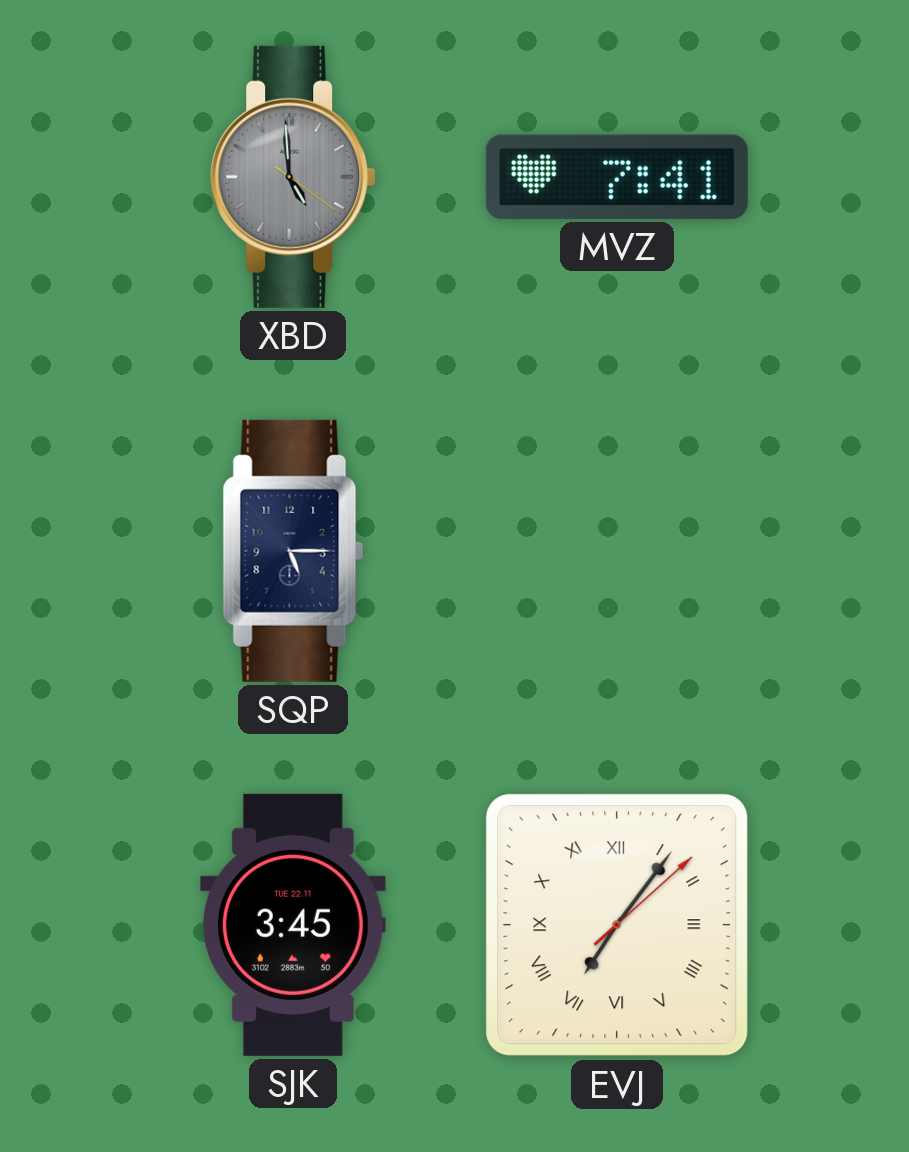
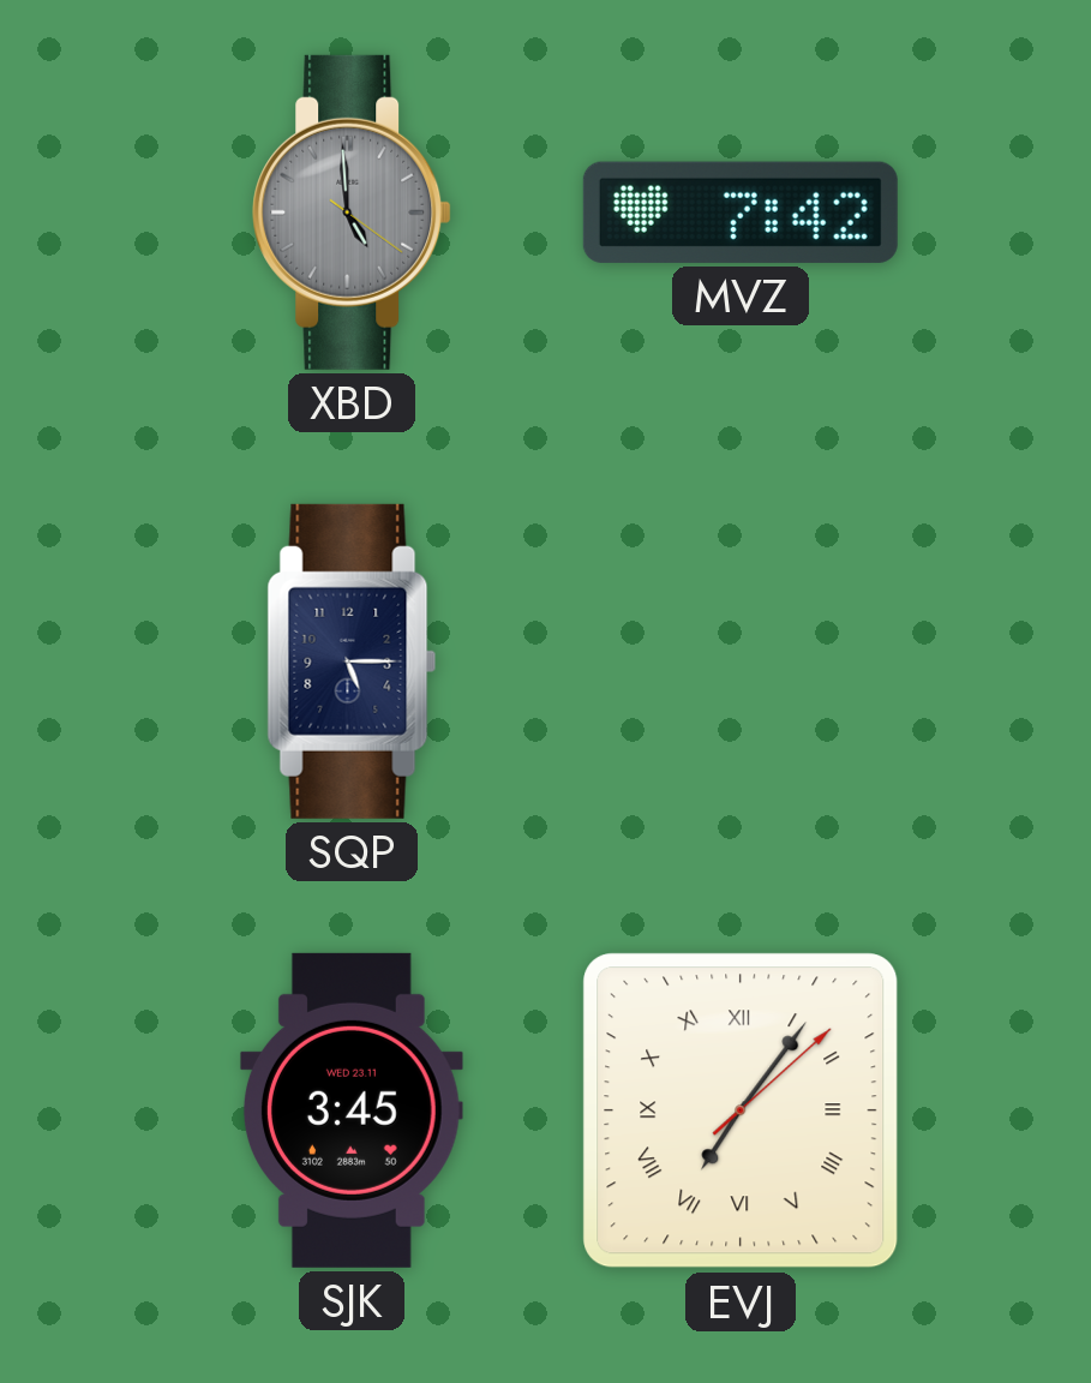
MVZ: 7:41 -> 7:42 (741, 212)
SJK date: TUE 22.11 -> WED 23.11 (352, 1110)
